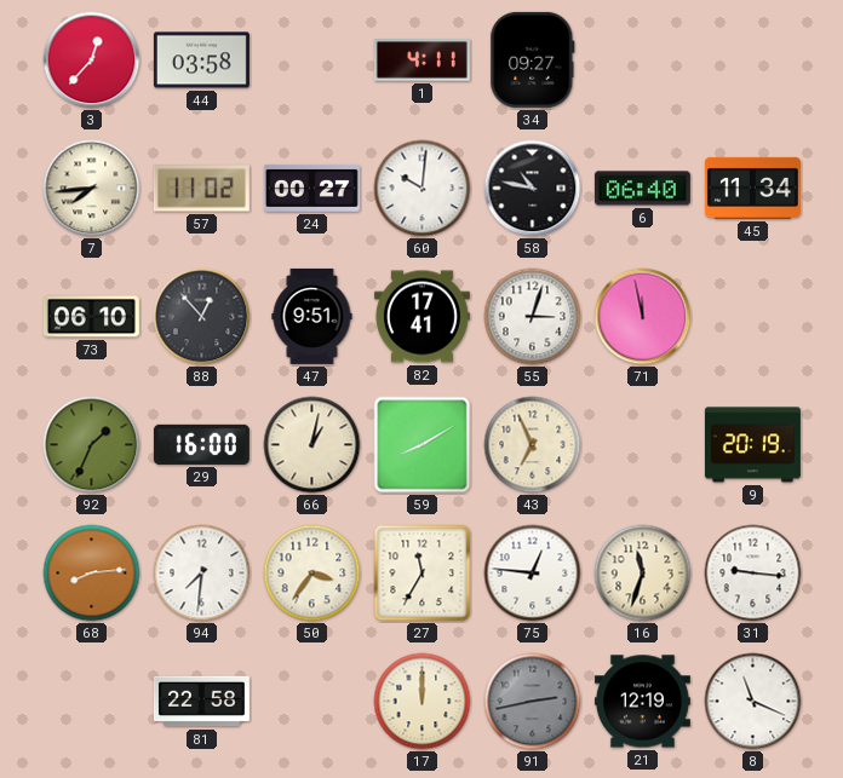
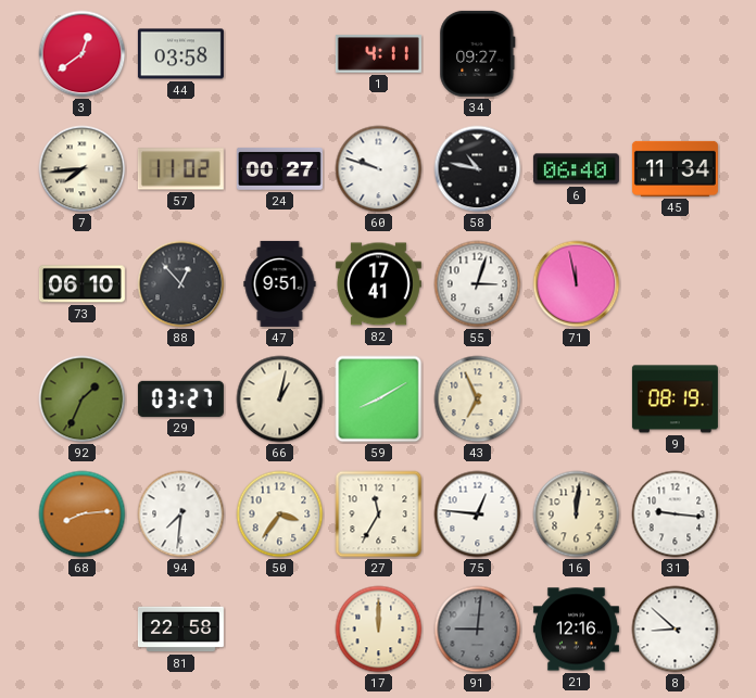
3: 12:37 -> 12:39 (83, 54)
60: 10:01 -> 9:48 (379, 169)
29: 16:00 -> 03:27 (180, 398)
9: 20:19 -> 08:19 (675, 399)
16: 11:33 -> 12:01 (577, 515)
91: 2:43 -> 9:01 (478, 630)
21: 12:19 -> 12:16 (576, 630)
8: 11:19 -> 8:52 (676, 630)
